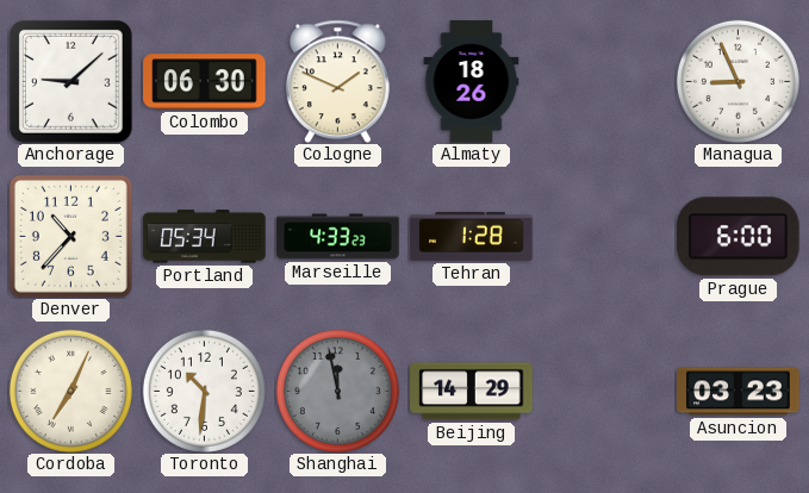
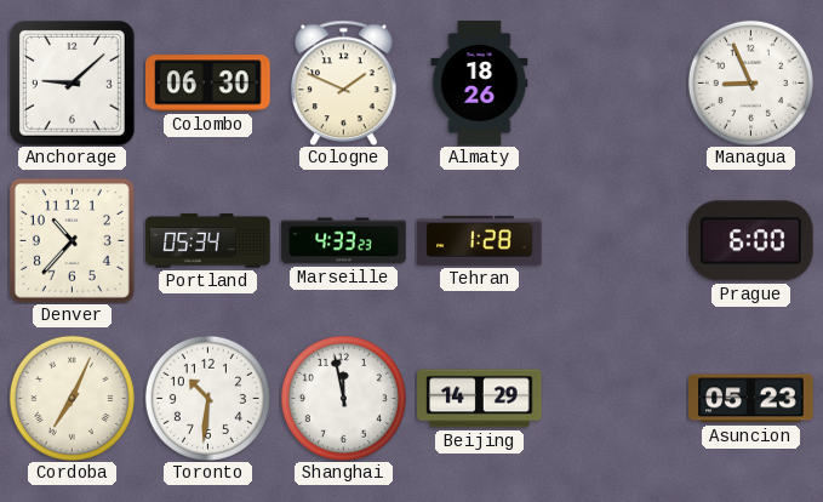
Shanghai dial: grey -> white (343, 398)
Asuncion: 03:23 -> 05:23 (751, 399)
